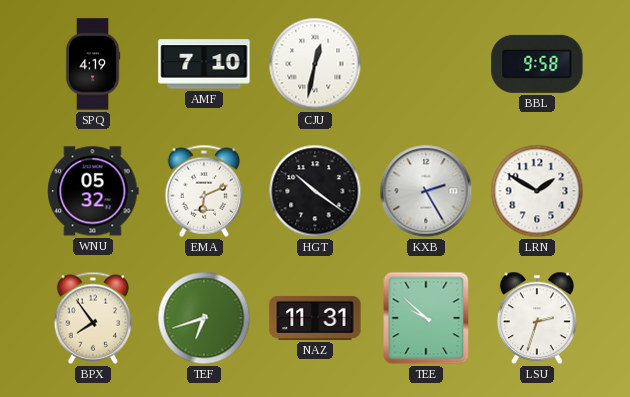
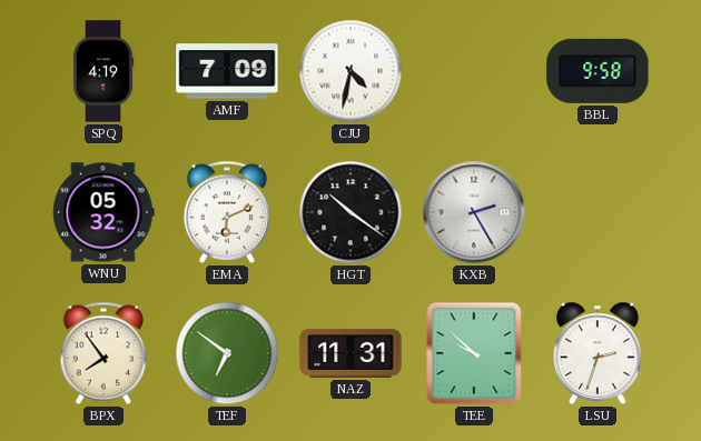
AMF: 7:10 -> 7:09 (227, 71)
CJU: 12:32 -> 4:32 (350, 71)
LRN: 1:50 -> none (537, 191)
TEF: 6:42 -> 6:51 (227, 353)
